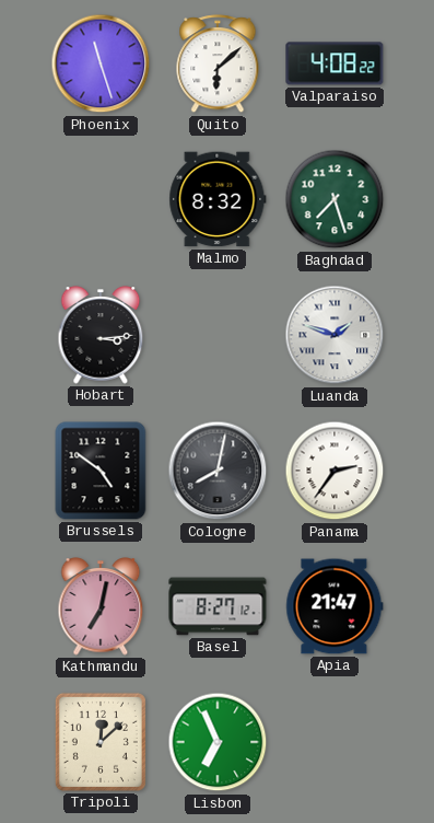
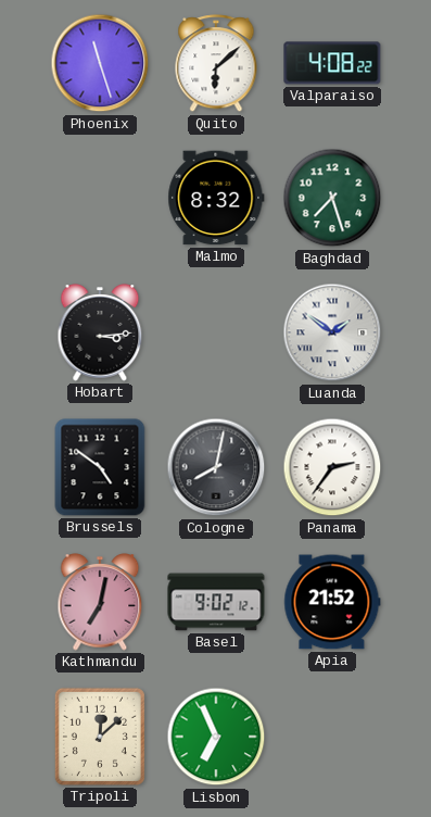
Luanda: 1:48 -> 1:51 (332, 332)
Basel: 8:27 -> 9:02 (216, 602)
Apia: 21:47 -> 21:52 (332, 602)
